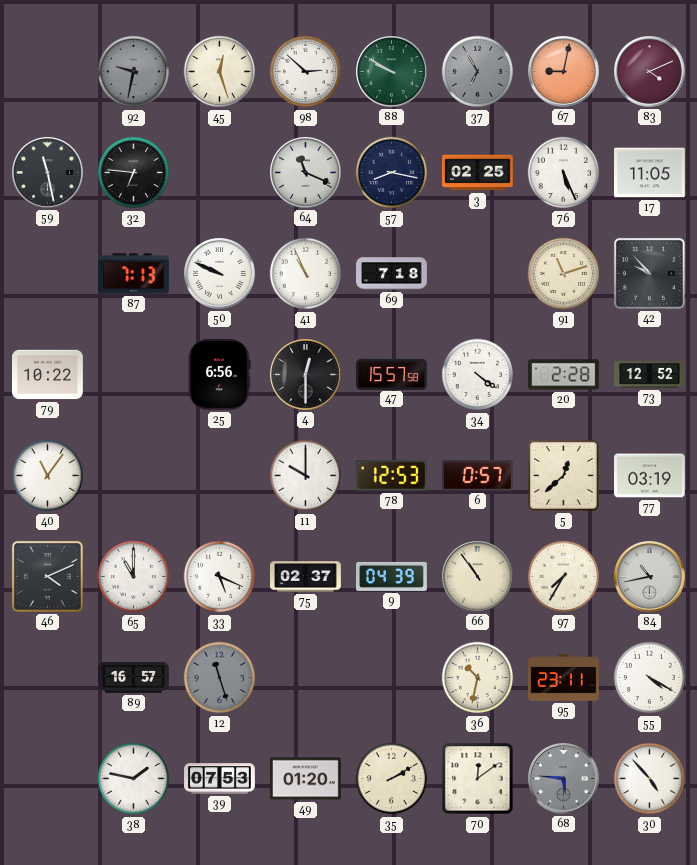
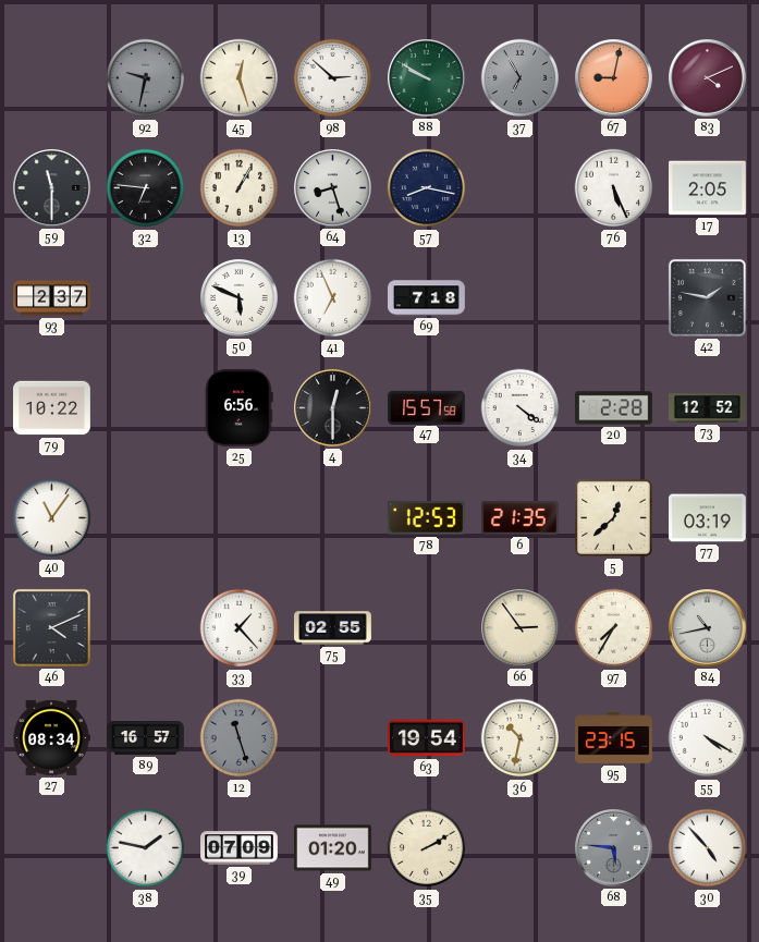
59: 11:28 -> 11:30 (52, 188)
13: none -> 1:05 (240, 188)
64: 11:19 -> 8:27 (333, 188)
3: 02:25 -> none (478, 173)
17: 11:05 -> 2:05 (708, 188)
93: none -> 2:37 (52, 298)
87: 7:13 -> none (134, 274)
50: 9:49 -> 5:49 (240, 298)
41: 10:56 -> 6:56 (333, 298)
91: 11:12 -> none (564, 274)
42: 9:53 -> 1:47 (707, 297)
11: 10:00 -> none (306, 476)
6: 0:57 -> 21:35 (521, 518)
65: 11:00 -> none (134, 577)
33: 5:19 -> 1:23 (240, 628)
75: 02:37 -> 02:55 (333, 628)
9: 04:39 -> none (392, 576)
66: 10:54 -> 2:54 (521, 628)
27: none -> 08:34 (51, 737)
63: none -> 19:54 (427, 738)
95: 23:11 -> 23:15 (614, 738)
39: 07:53 -> 07:09 (240, 848)
70: 12:09 -> none (478, 779)
